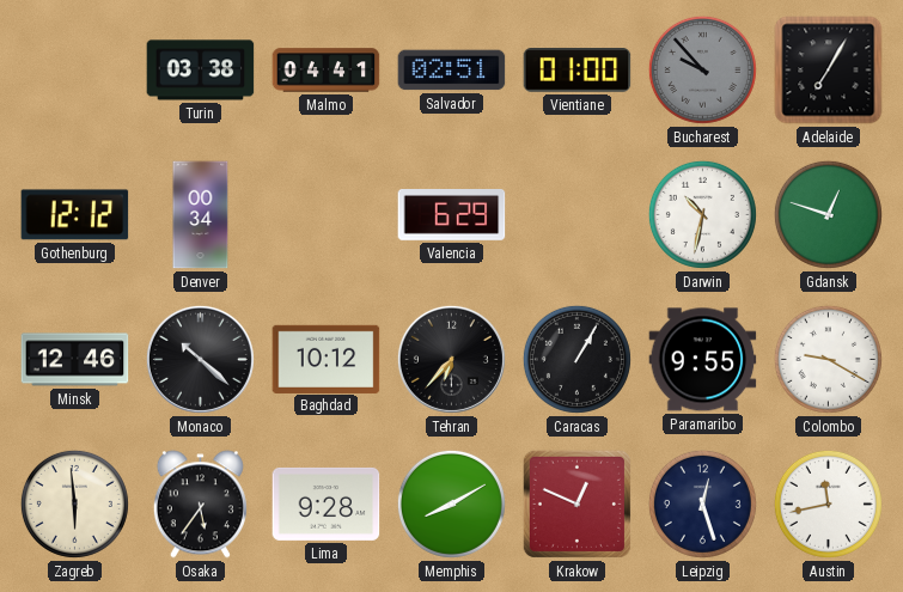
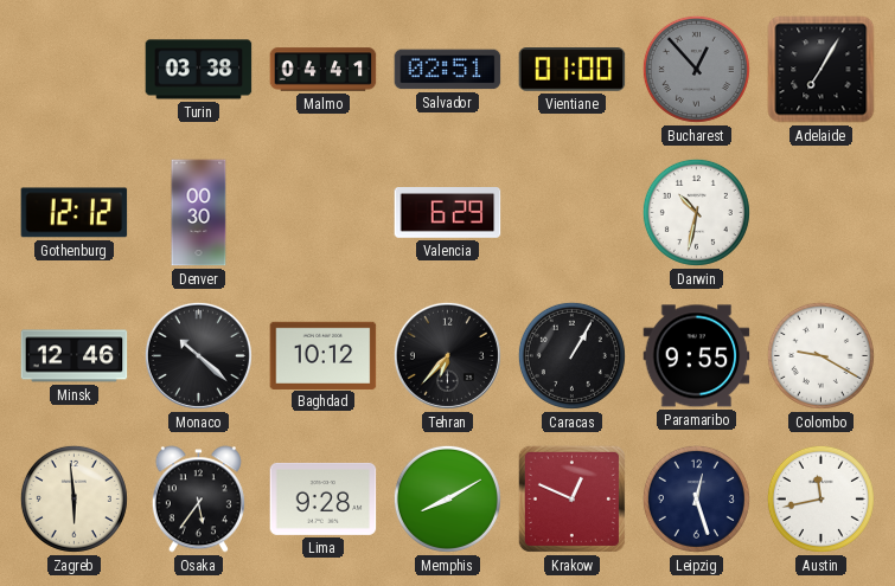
Bucharest: 9:53 -> 12:53 (696, 69)
Denver: 00:34 -> 00:30 (199, 213)
Gdansk: 12:48 -> none (828, 214)
